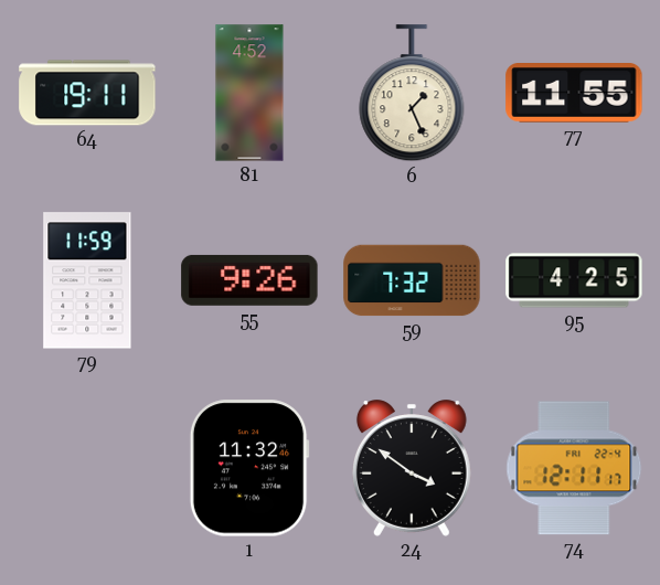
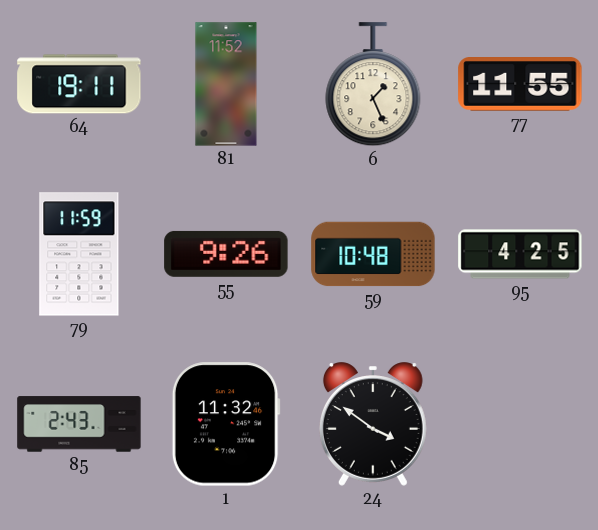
81: 4:52 -> 11:52 (226, 84)
59: 7:32 -> 10:48 (373, 254)
85: none -> 2:43 (79, 424)
74: 12:11 -> none (574, 468)
